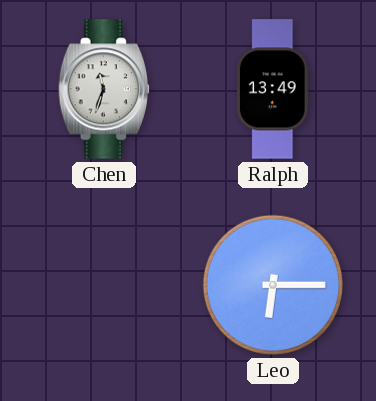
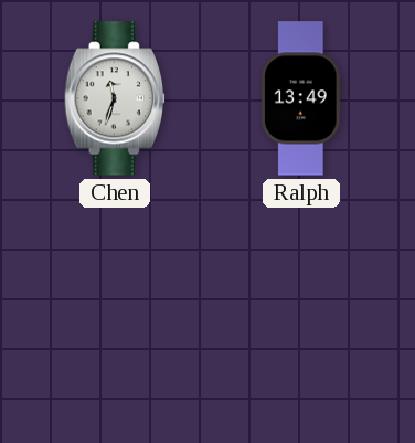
Leo: 6:15 -> none (273, 285)
